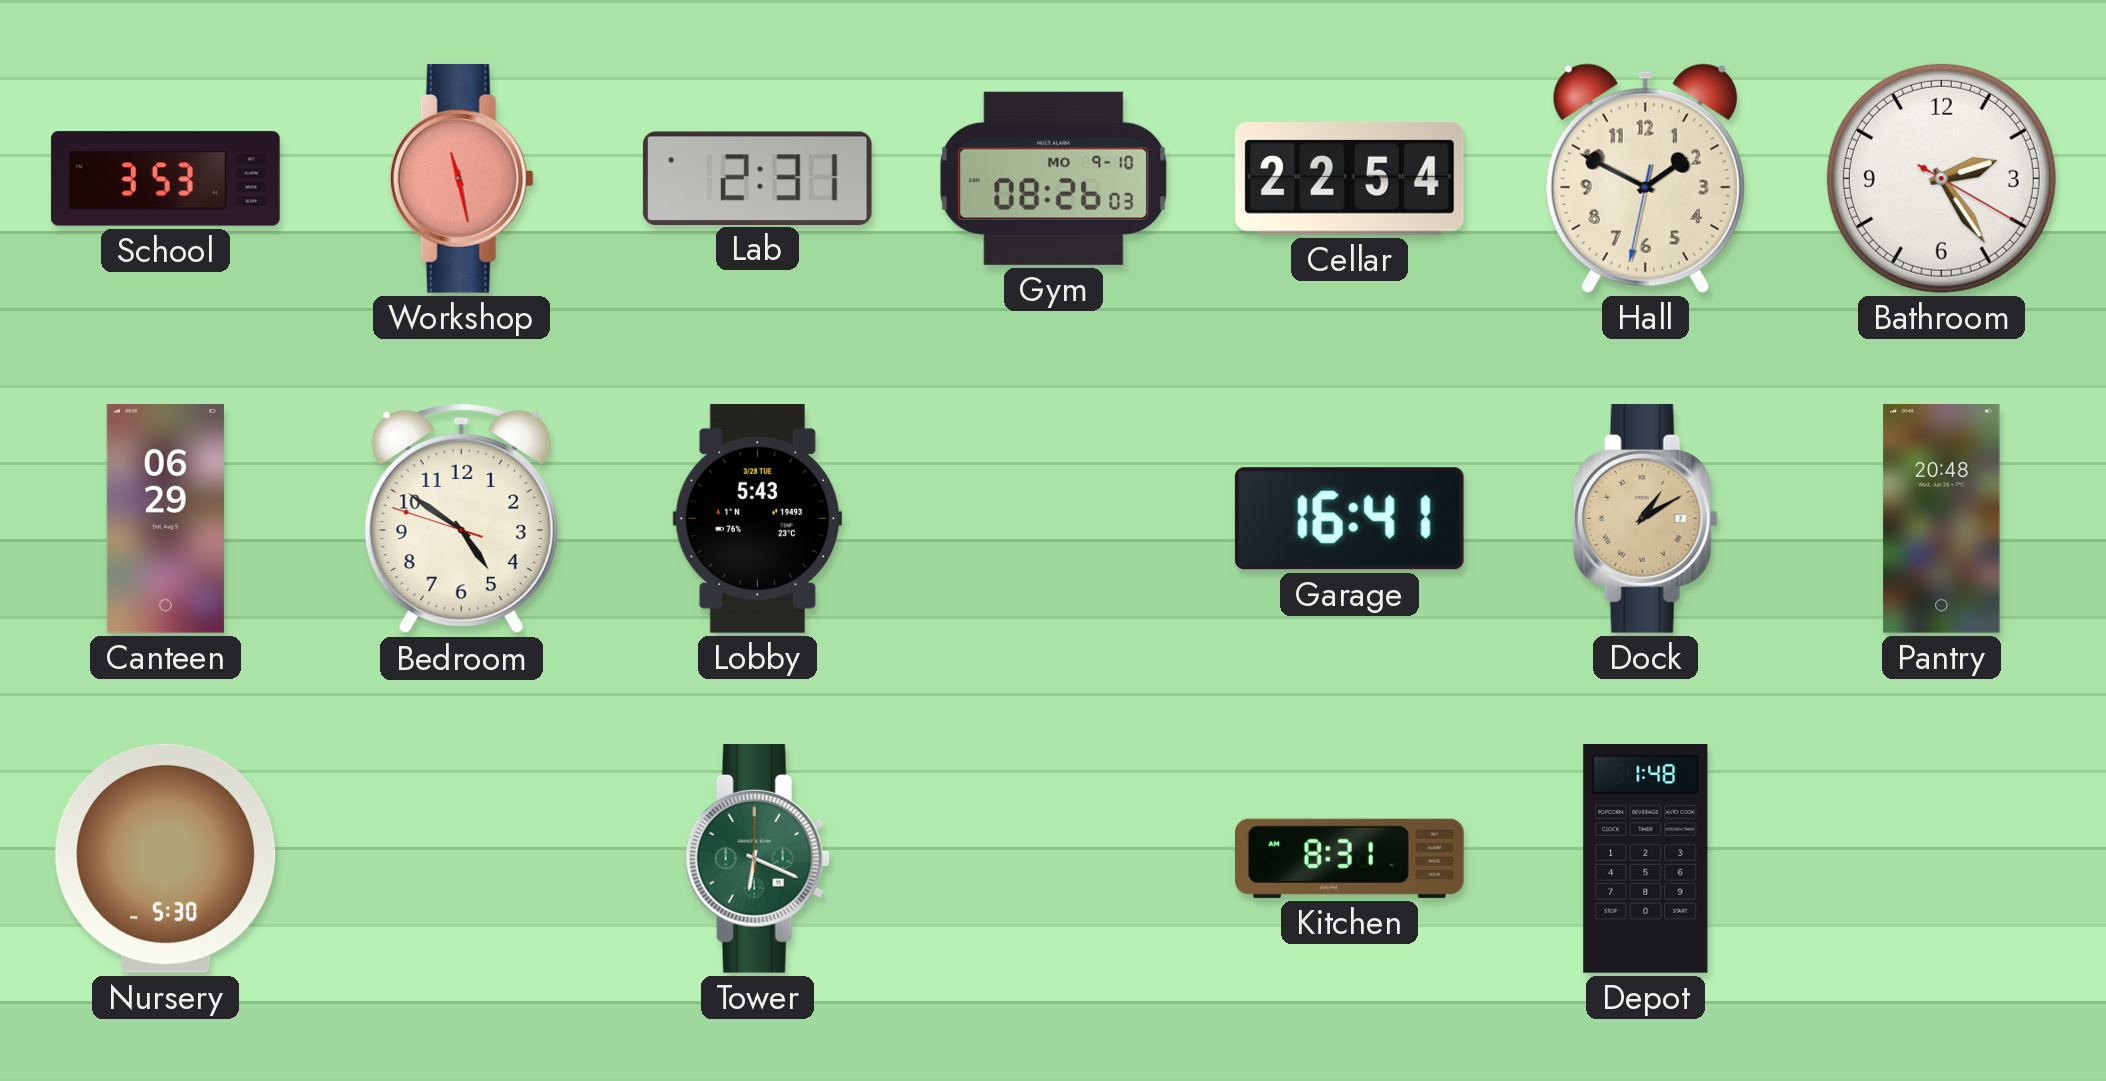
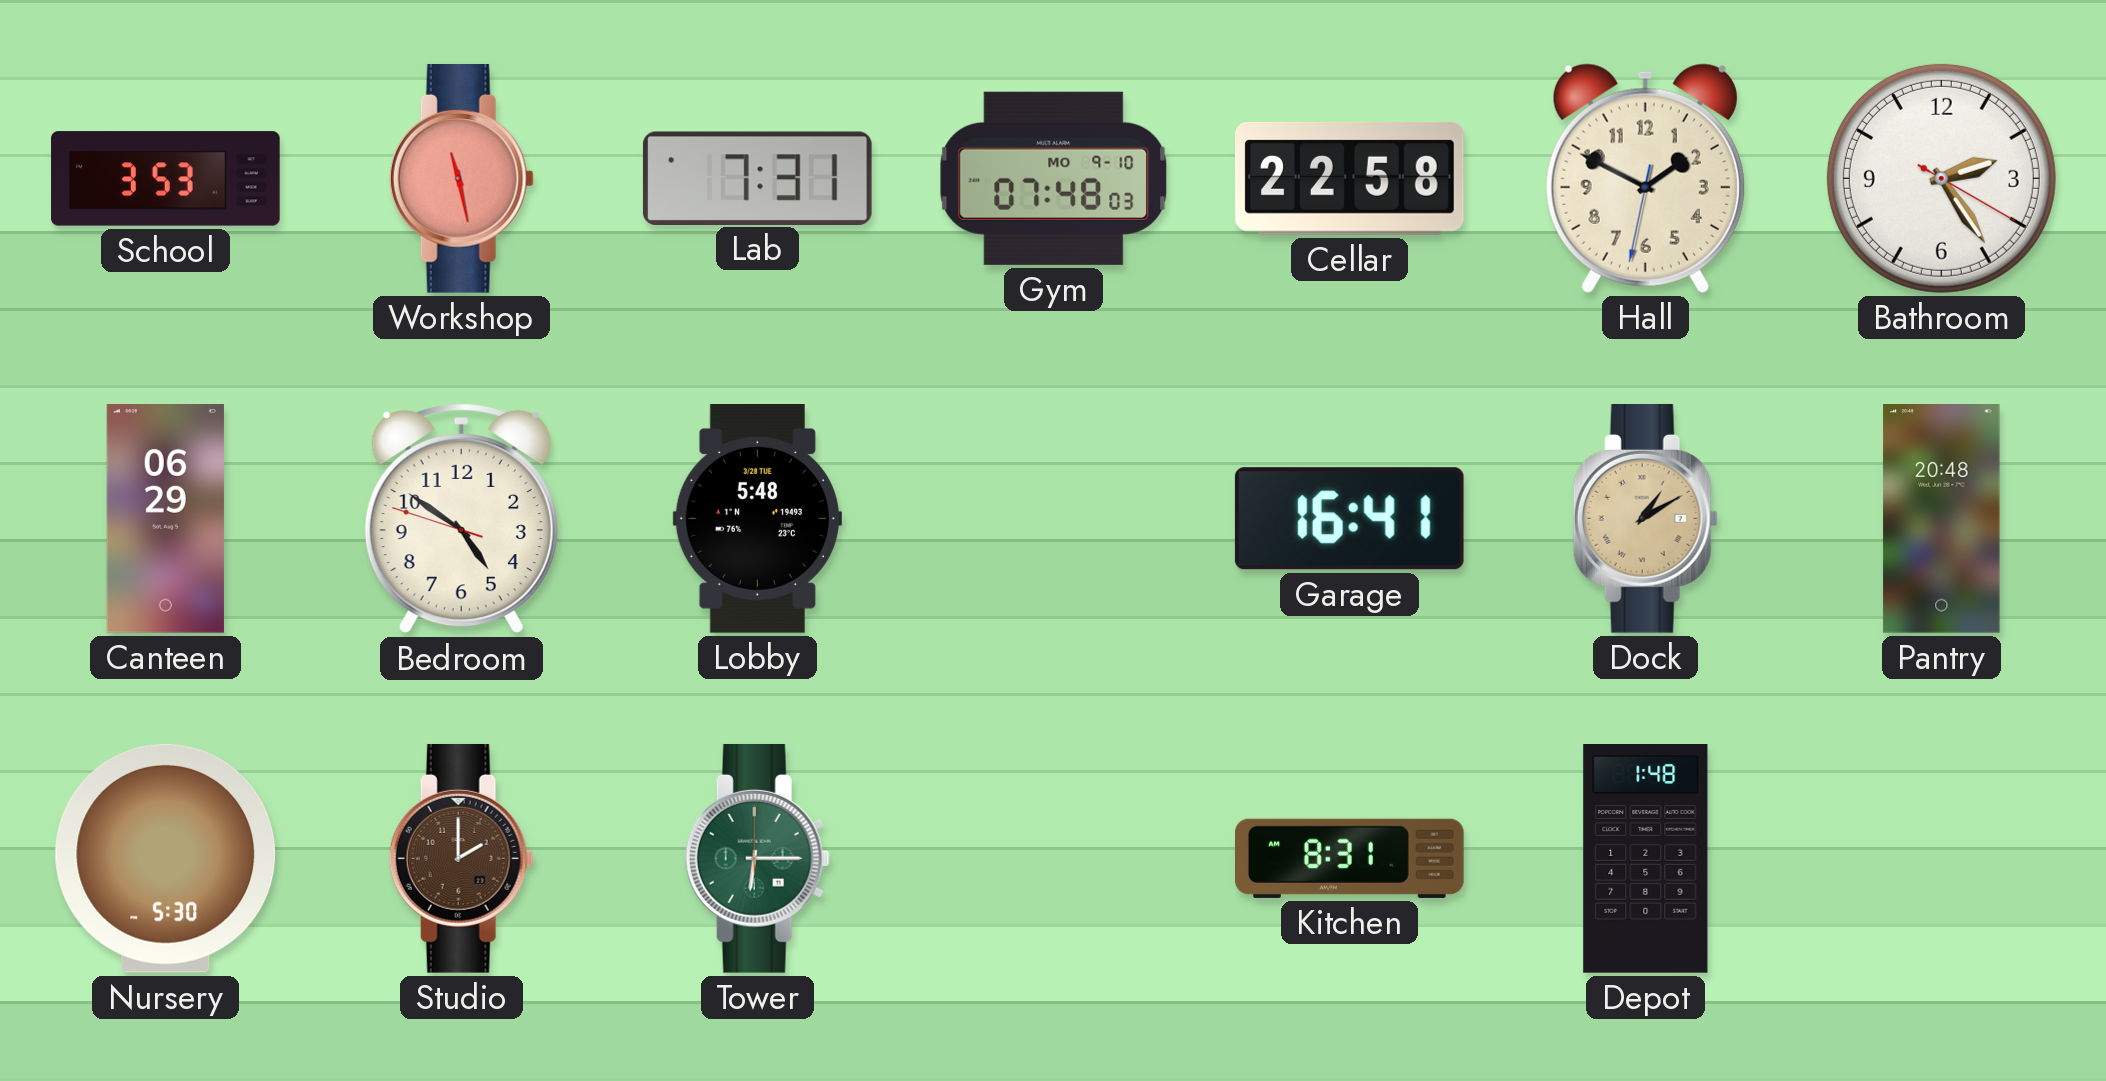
Lab: 2:31 -> 7:31 (757, 178)
Gym: 08:26 -> 07:48 (1054, 178)
Cellar: 22:54 -> 22:58 (1349, 178)
Lobby: 5:43 -> 5:48 (757, 519)
Studio: none -> 2:00 (461, 858)
Tower: 6:19 -> 6:15 (757, 858)
